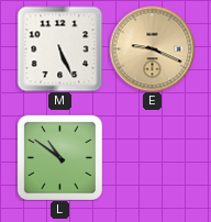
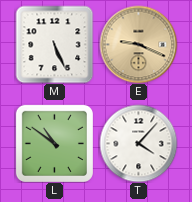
T: none -> 4:07 (138, 143)
